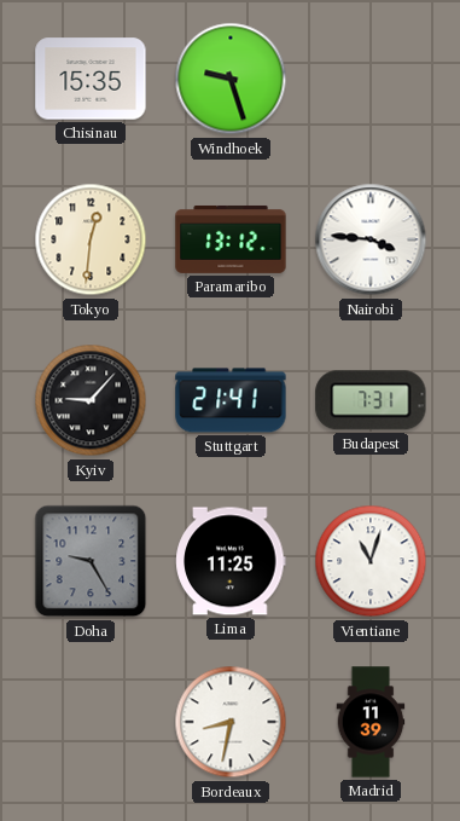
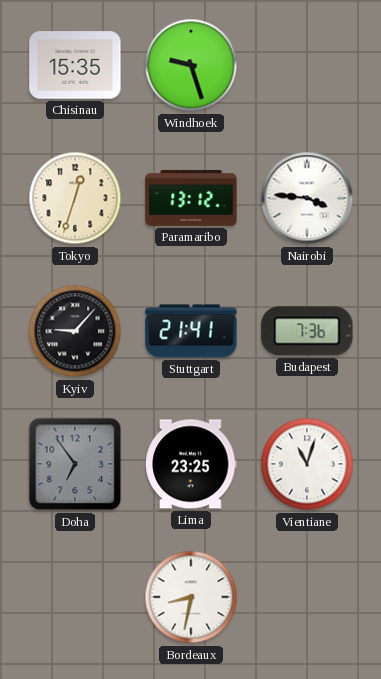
Tokyo: 12:31 -> 12:33 (75, 198)
Budapest: 7:31 -> 7:36 (307, 331)
Doha: 9:25 -> 6:54 (75, 464)
Lima: 11:25 -> 23:25 (191, 464)
Madrid: 11:39 -> none (371, 722)
